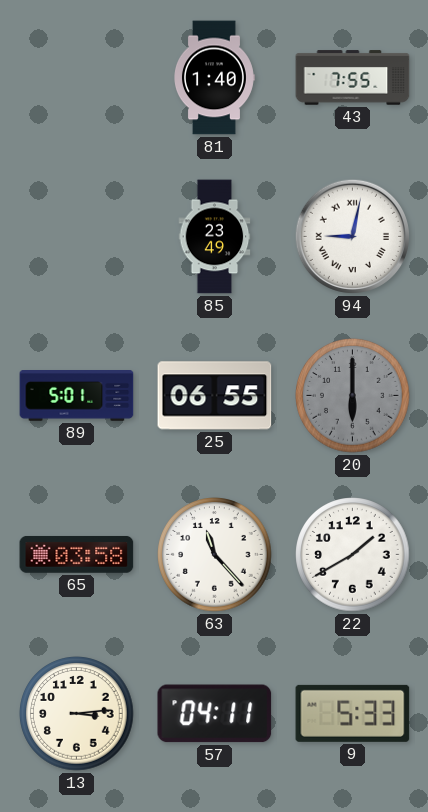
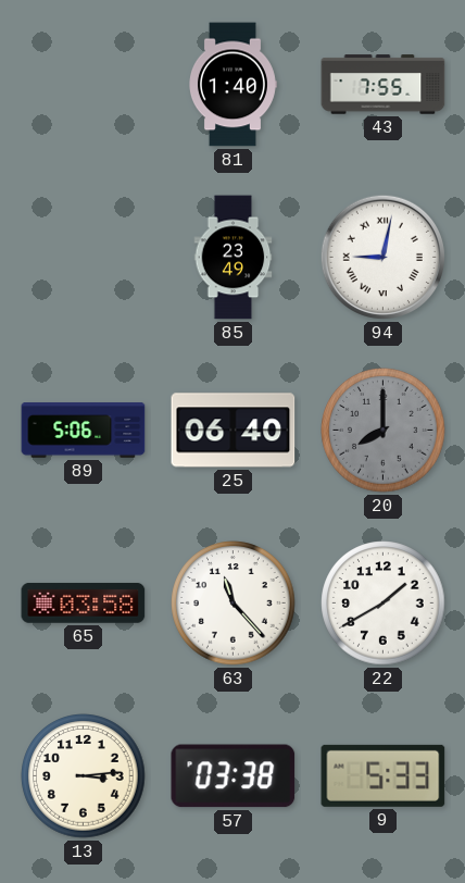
89: 5:01 -> 5:06 (84, 431)
25: 06:55 -> 06:40 (234, 431)
20: 6:00 -> 8:00 (384, 431)
57: 04:11 -> 03:38 (234, 776)
